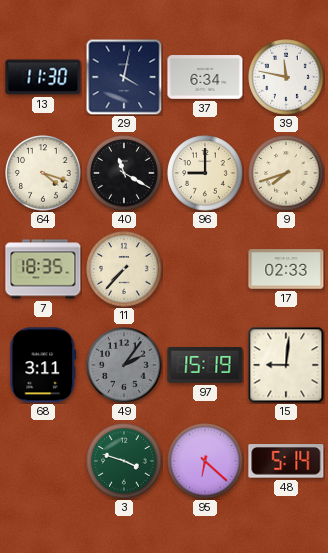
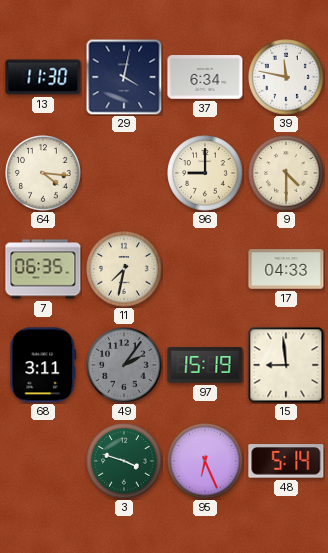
64: 4:18 -> 4:16 (43, 173)
40: 11:20 -> none (124, 173)
9: 7:42 -> 4:30 (286, 173)
7: 18:35 -> 06:35 (43, 269)
11: 7:37 -> 7:32 (124, 269)
17: 02:33 -> 04:33 (286, 269)
15: 9:01 -> 8:59 (286, 365)
95: 6:22 -> 6:26 (205, 461)
